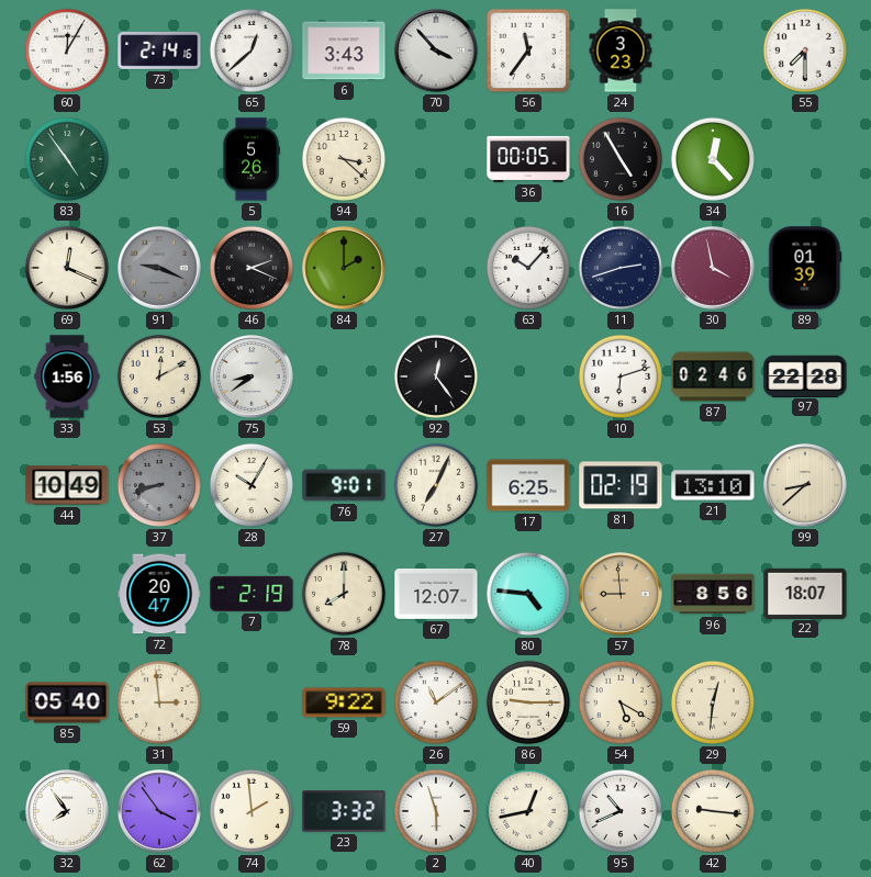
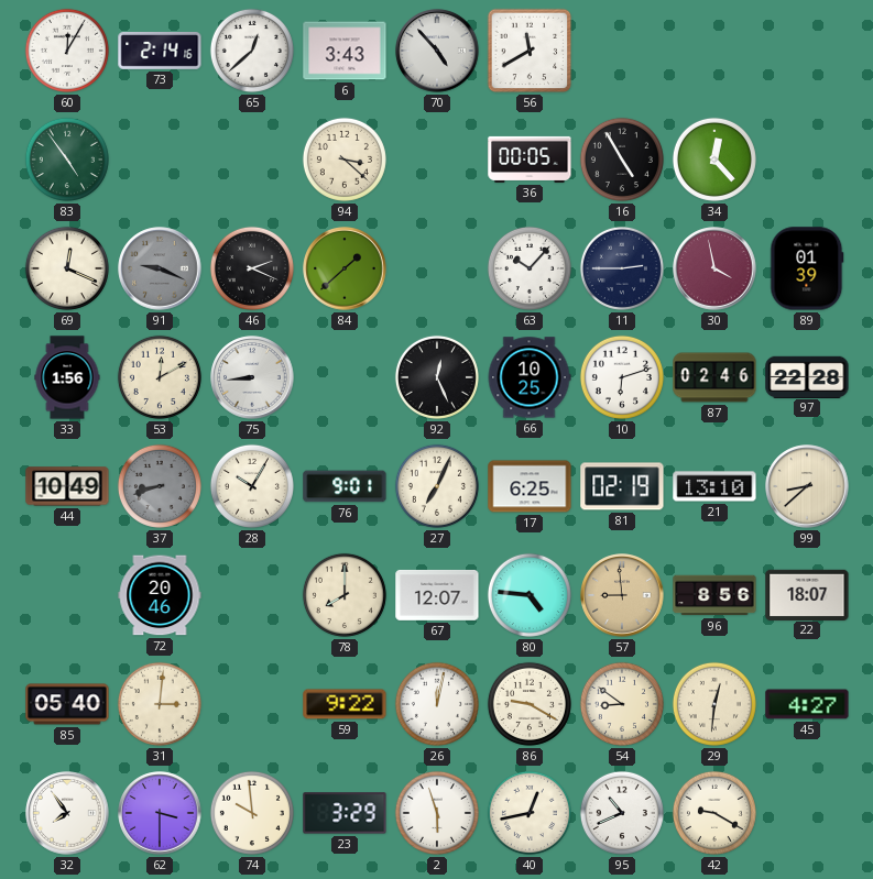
70: 3:53 -> 4:53 (437, 51)
56: 11:36 -> 11:40 (530, 51)
24: 3:23 -> none (621, 50)
55: 7:30 -> none (805, 50)
5: 5:26 -> none (252, 159)
84: 2:00 -> 1:38 (345, 268)
11: 2:42 -> 2:45 (622, 268)
75: 8:39 -> 8:44 (252, 377)
92: 12:24 -> 12:26 (437, 377)
66: none -> 10:25 (530, 377)
72: 20:47 -> 20:46 (160, 595)
7: 2:19 -> none (252, 594)
31: 2:59 -> 3:01 (160, 704)
26: 11:09 -> 12:02 (437, 704)
86: 9:15 -> 9:20 (530, 704)
54: 5:20 -> 8:51 (622, 704)
45: none -> 4:27 (807, 704)
62: 3:54 -> 3:30 (160, 813)
74: 1:59 -> 9:59 (252, 813)
23: 3:32 -> 3:29 (345, 813)
42: 9:16 -> 9:20 (714, 813)
